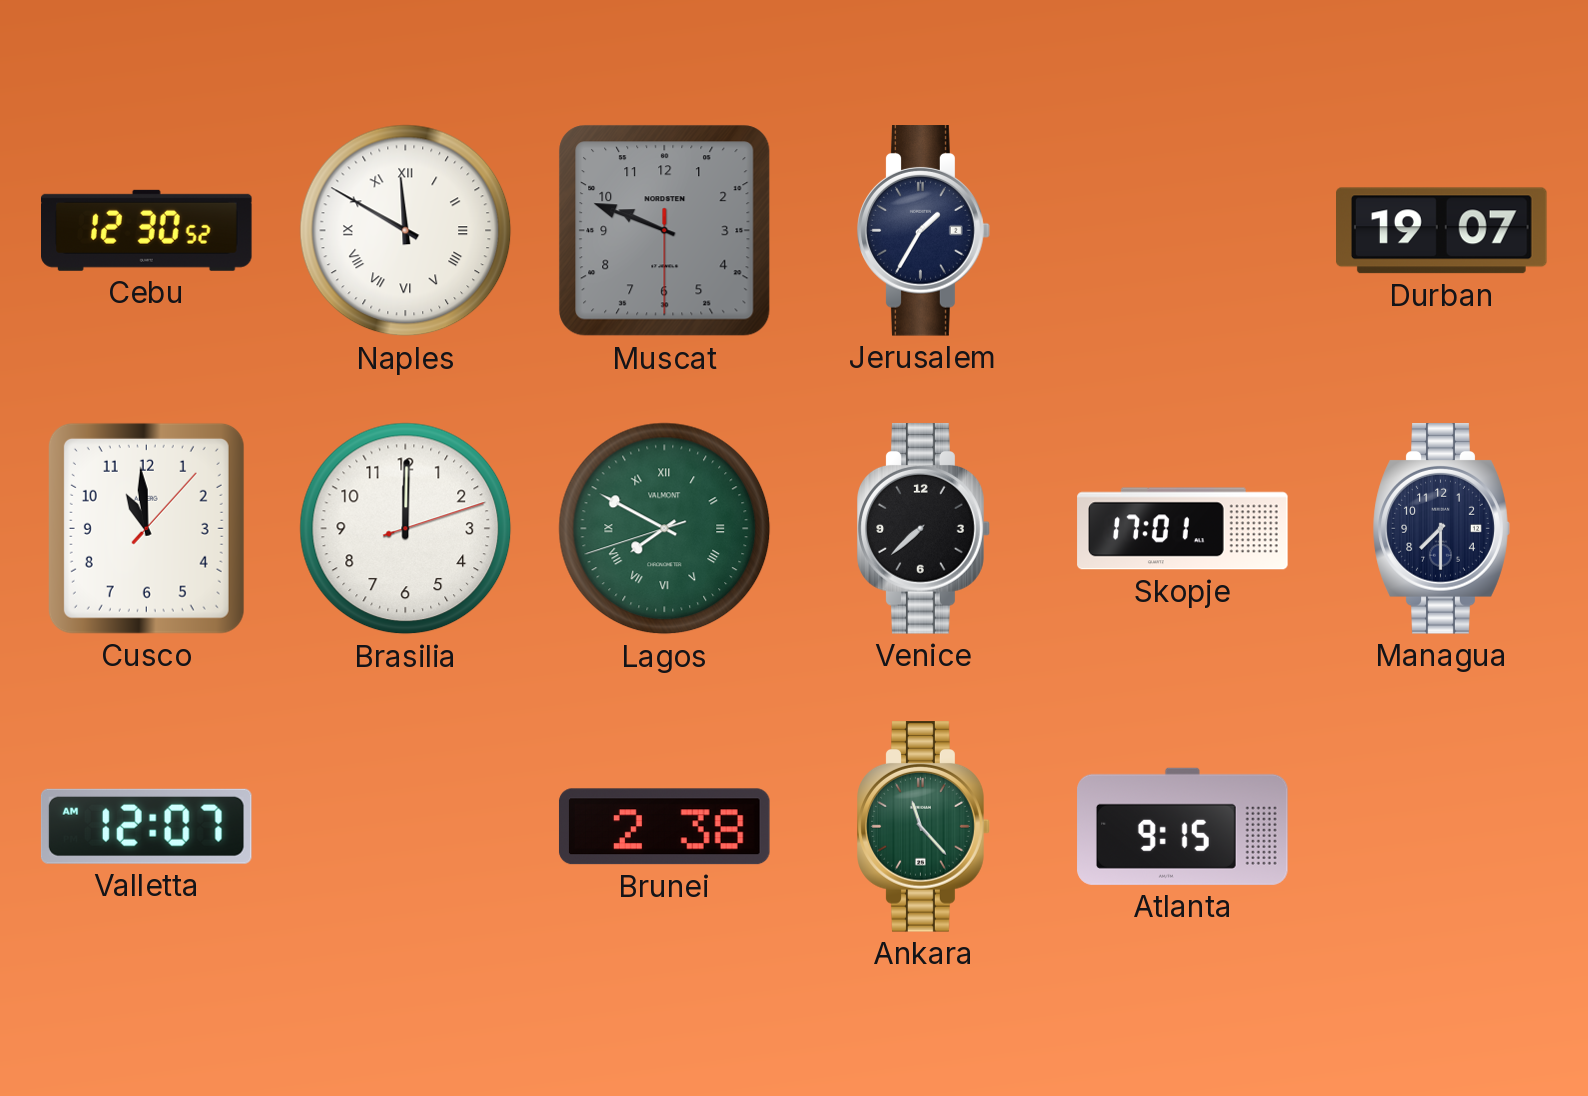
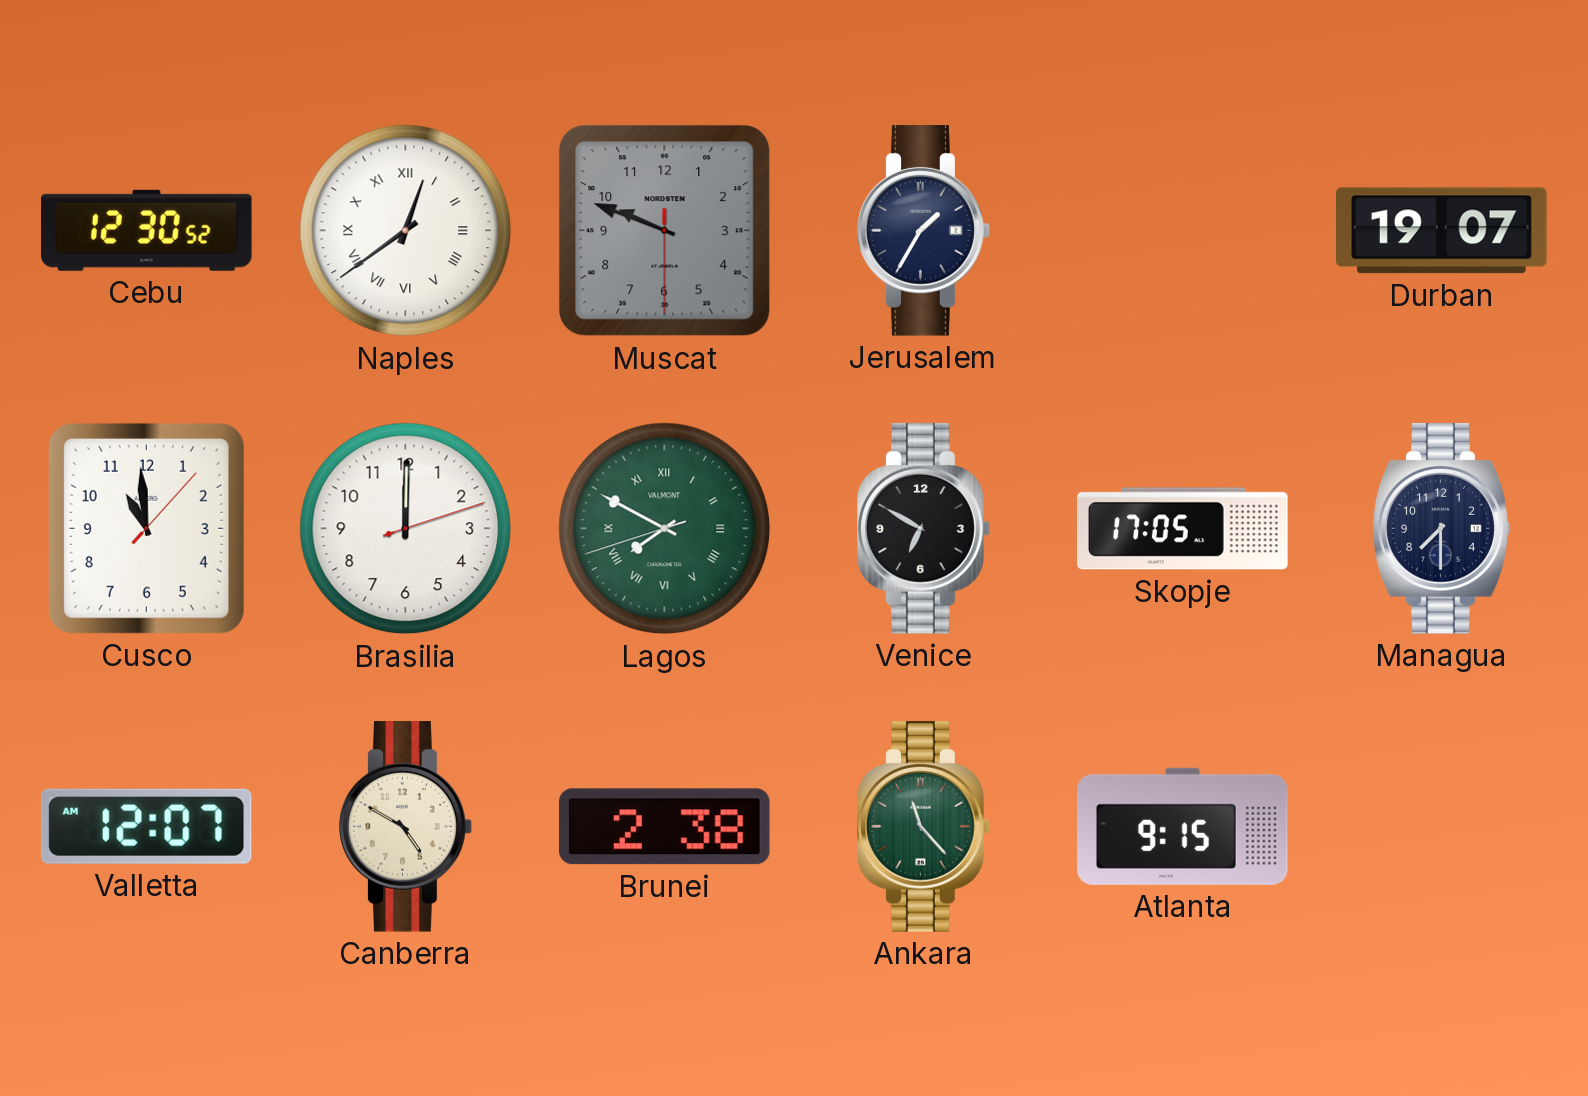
Naples: 11:50 -> 12:39 (406, 231)
Venice: 7:38 -> 6:50 (924, 529)
Skopje: 17:01 -> 17:05 (1183, 529)
Canberra: none -> 4:50 (406, 827)
